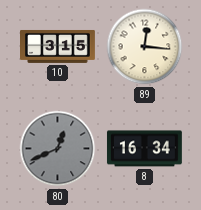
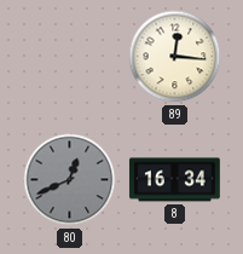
10: 3:15 -> none (58, 46)
